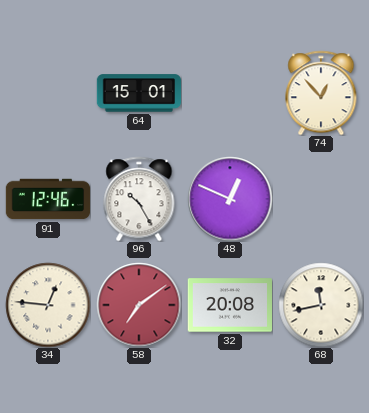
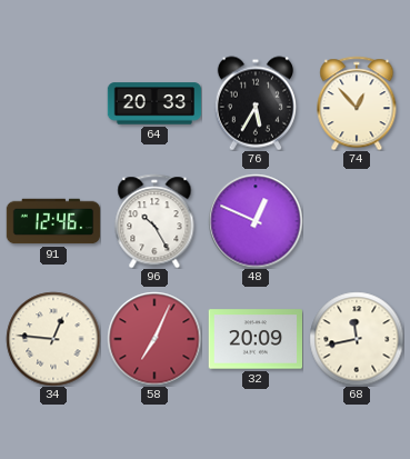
64: 15:01 -> 20:33 (154, 103)
76: none -> 5:35 (254, 103)
58: 7:09 -> 7:04 (154, 339)
32: 20:08 -> 20:09 (256, 339)
